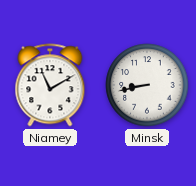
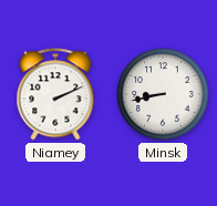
Niamey: 11:10 -> 2:11 (55, 94)
